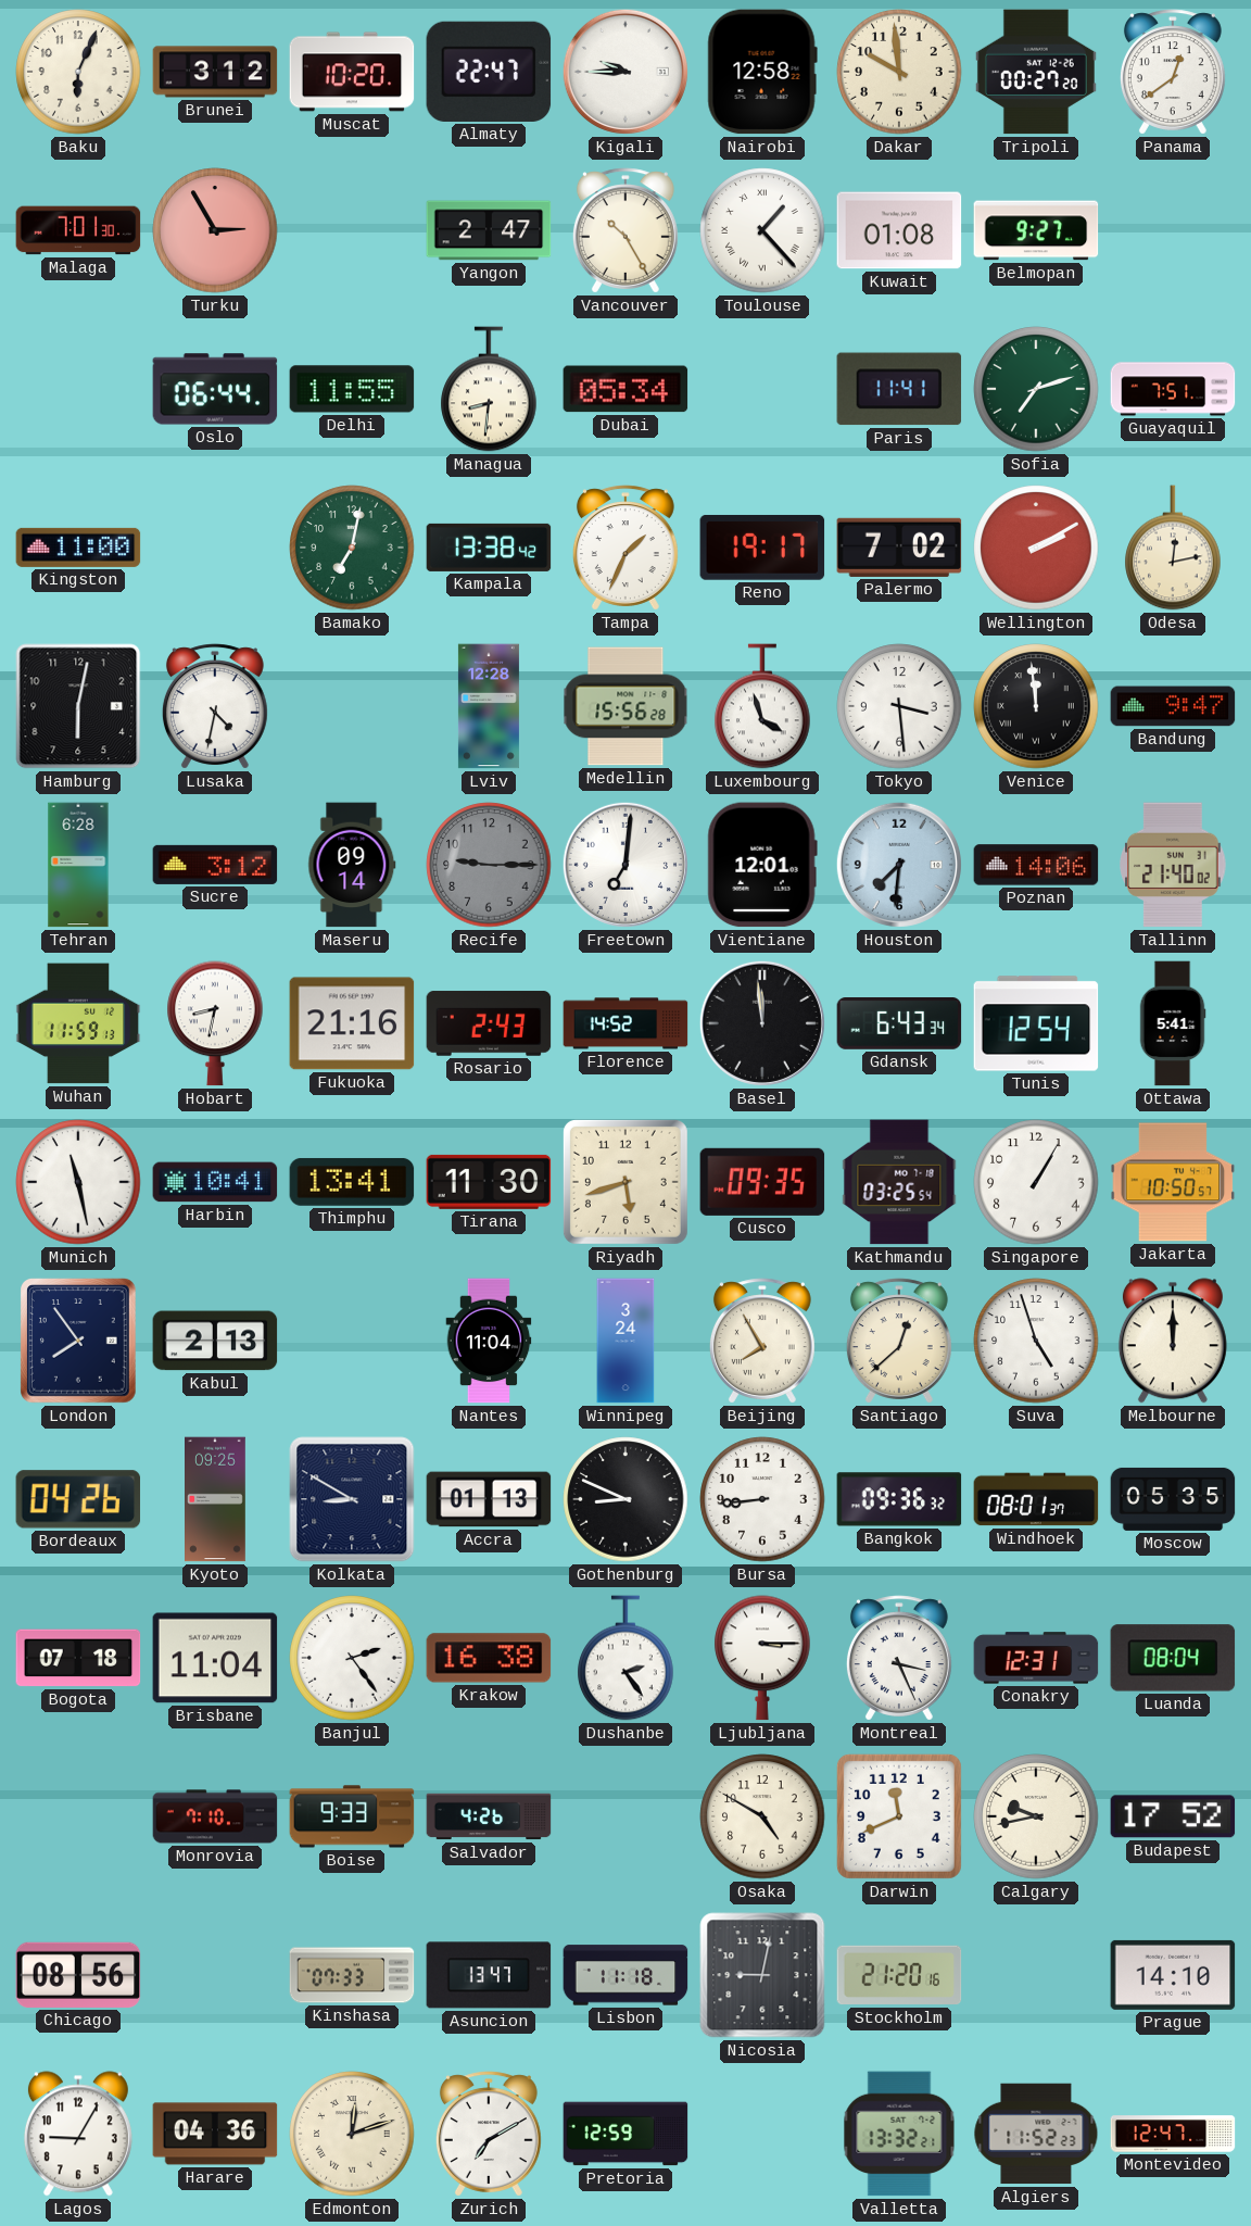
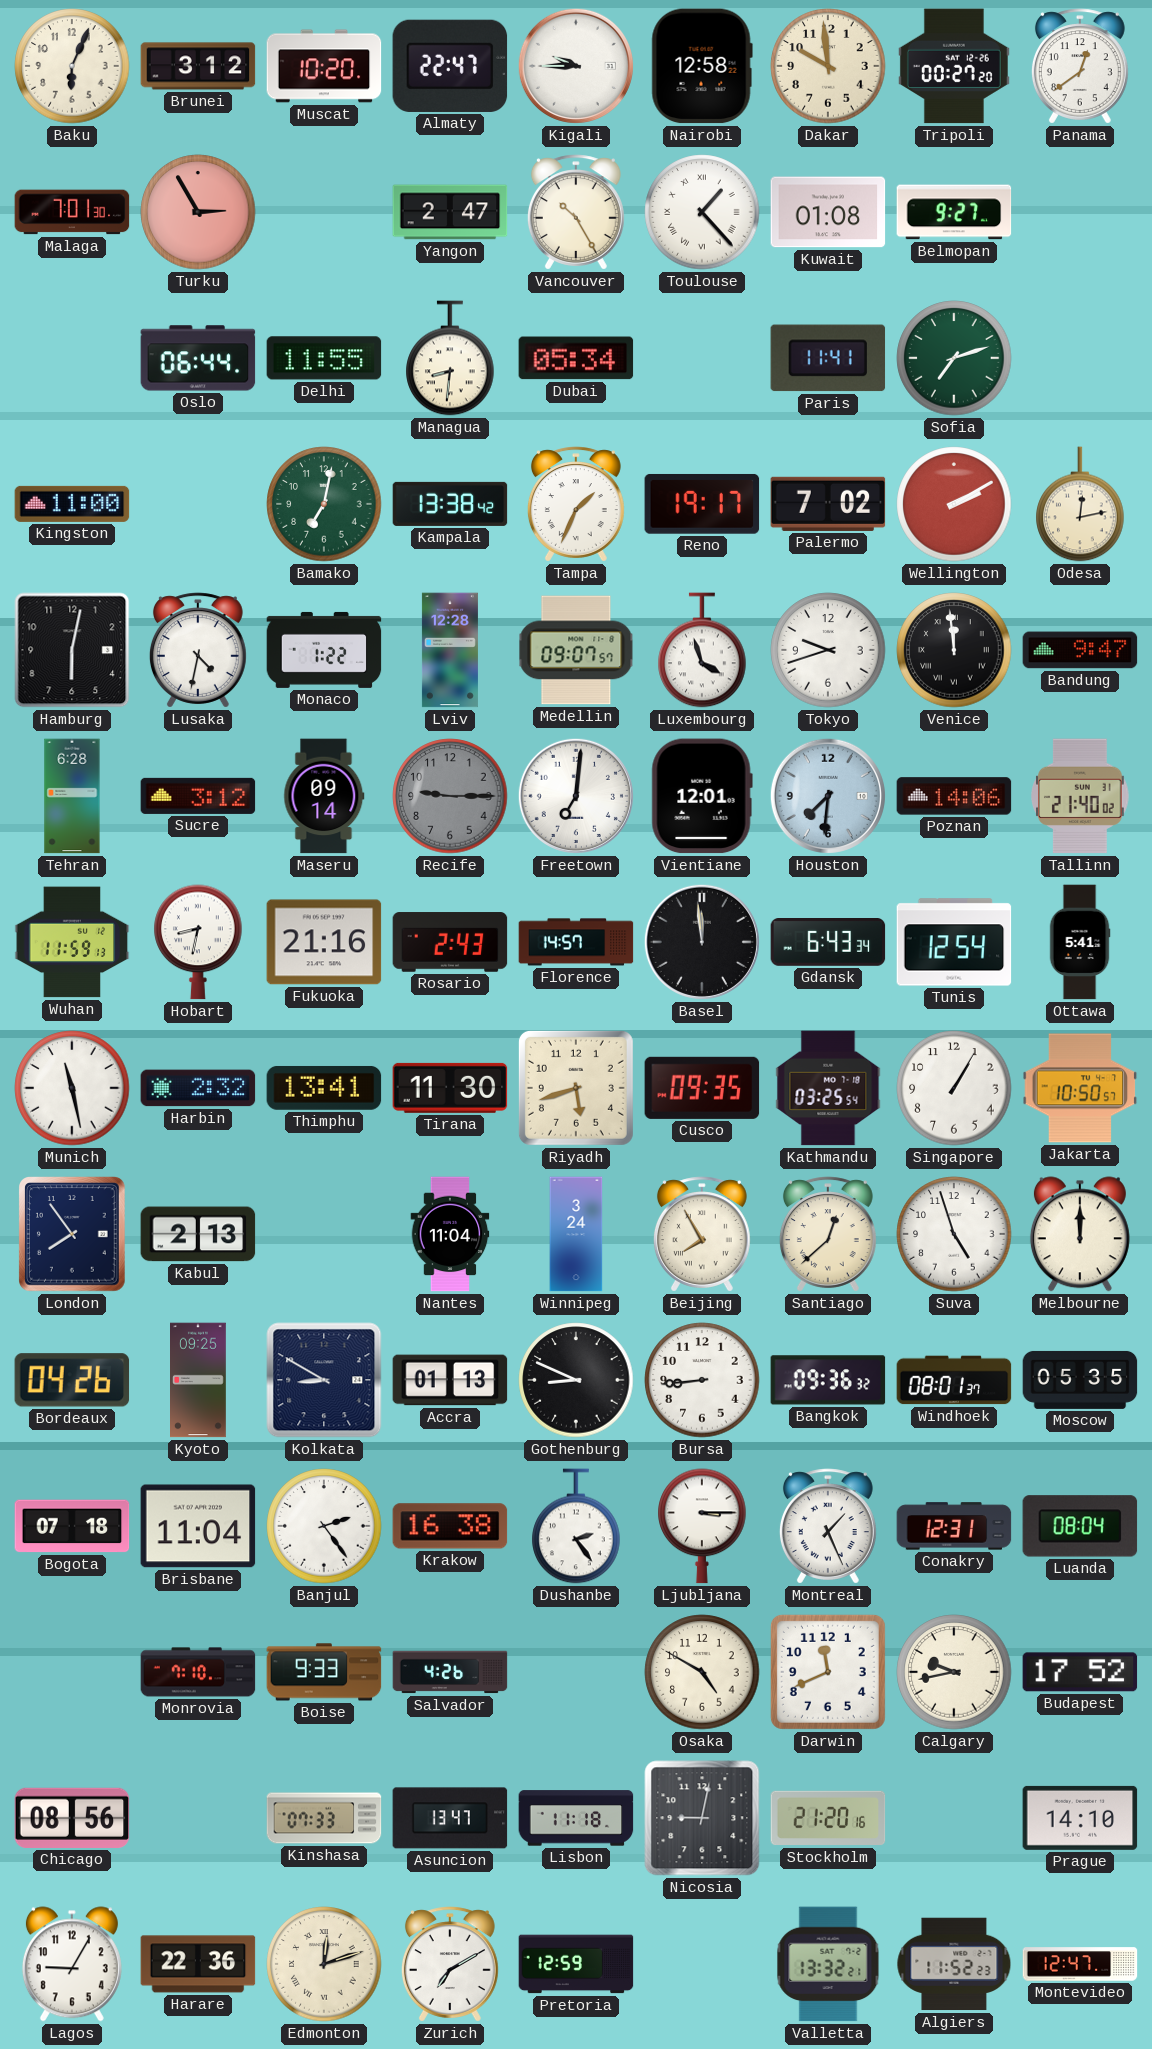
Guayaquil: 7:51 -> none (1173, 389)
Monaco: none -> 1:22 (324, 650)
Medellin: 15:56 -> 09:07 (576, 650)
Tokyo: 3:29 -> 9:42 (828, 650)
Florence: 14:52 -> 14:57 (576, 942)
Harbin: 10:41 -> 2:32 (198, 1088)
Montreal: 3:26 -> 1:26 (828, 1526)
Harare: 04:36 -> 22:36 (198, 1964)
